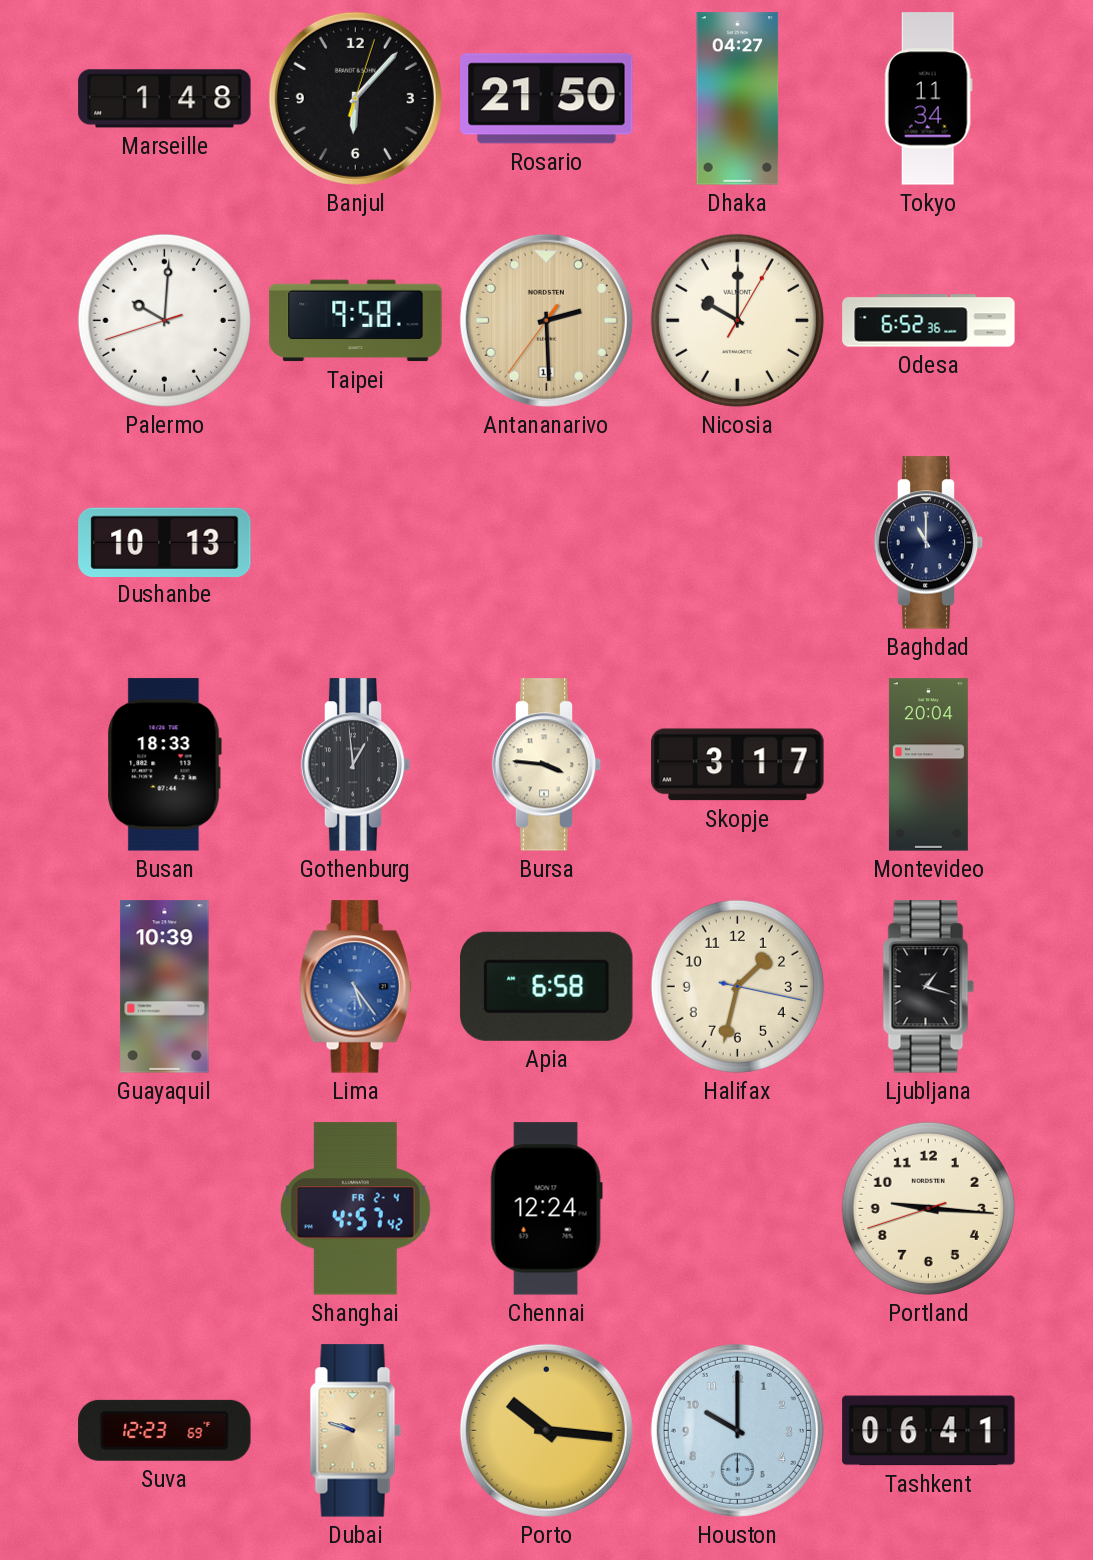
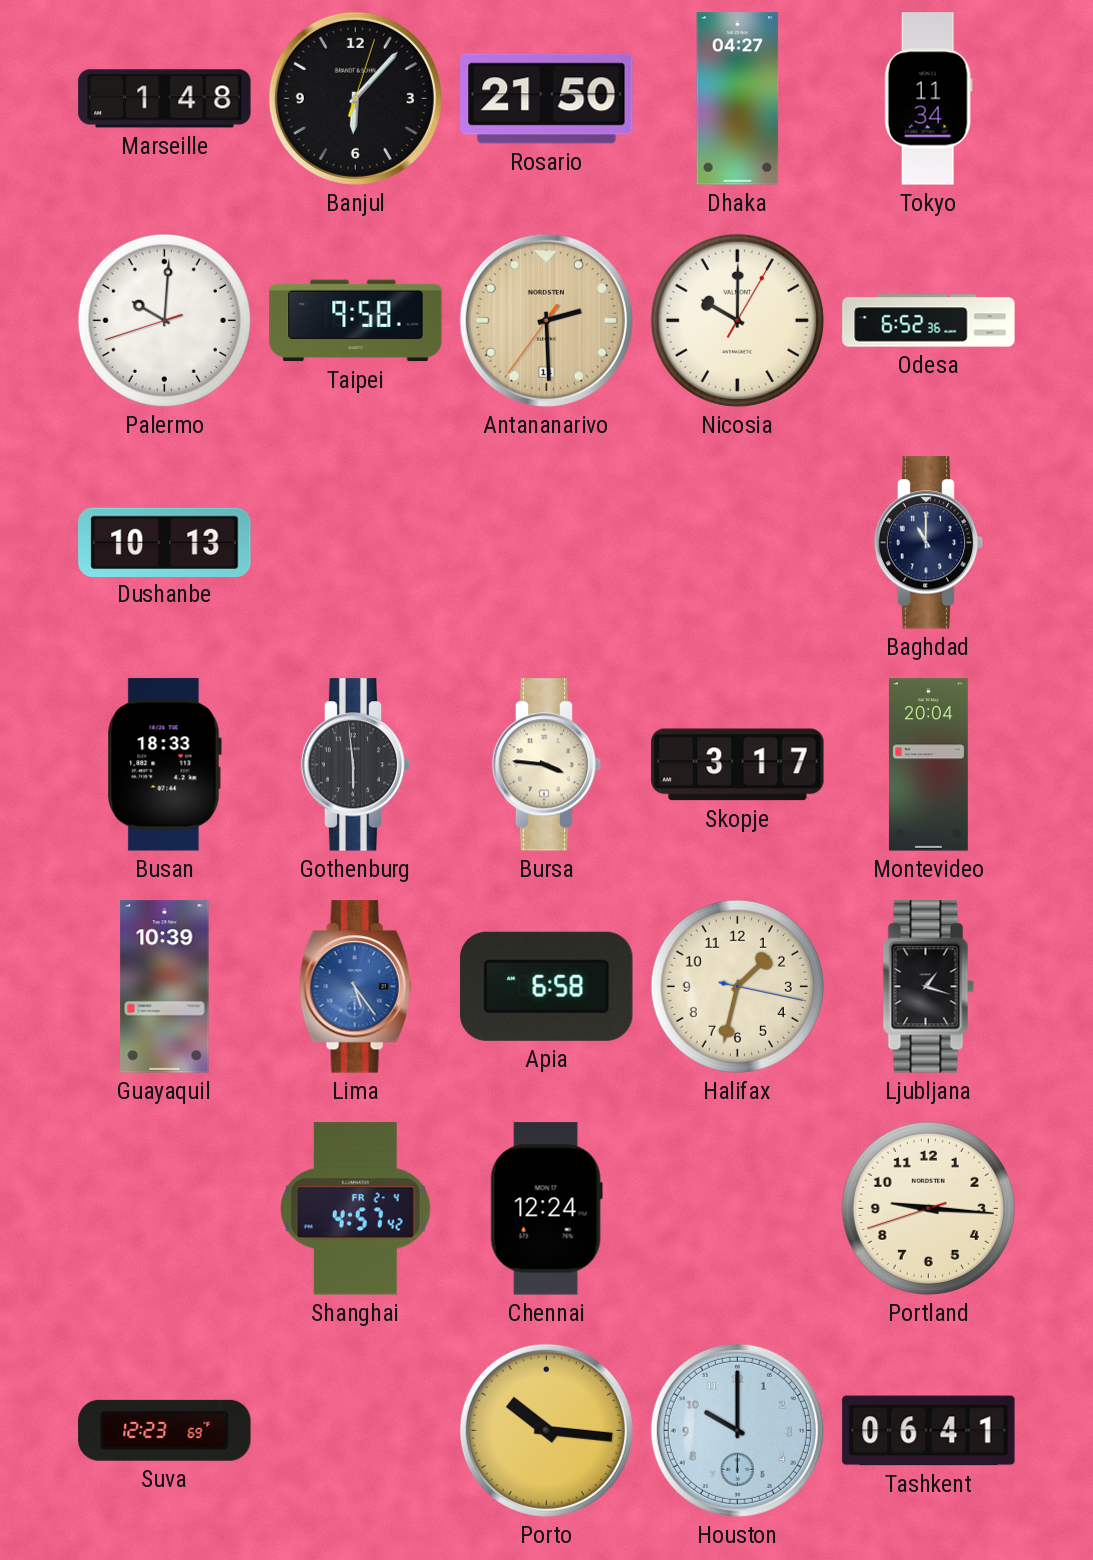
Gothenburg: 12:59 -> 5:59 (356, 765)
Dubai: 9:48 -> none (356, 1431)
